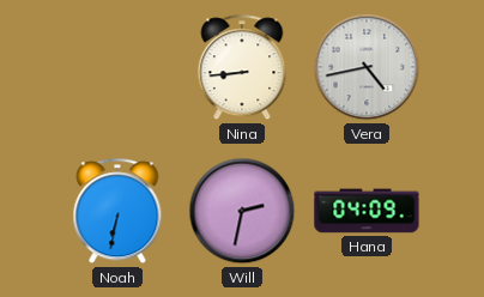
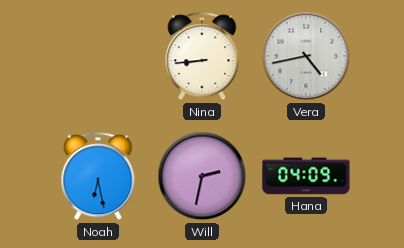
Noah: 6:32 -> 6:28 (98, 177)
